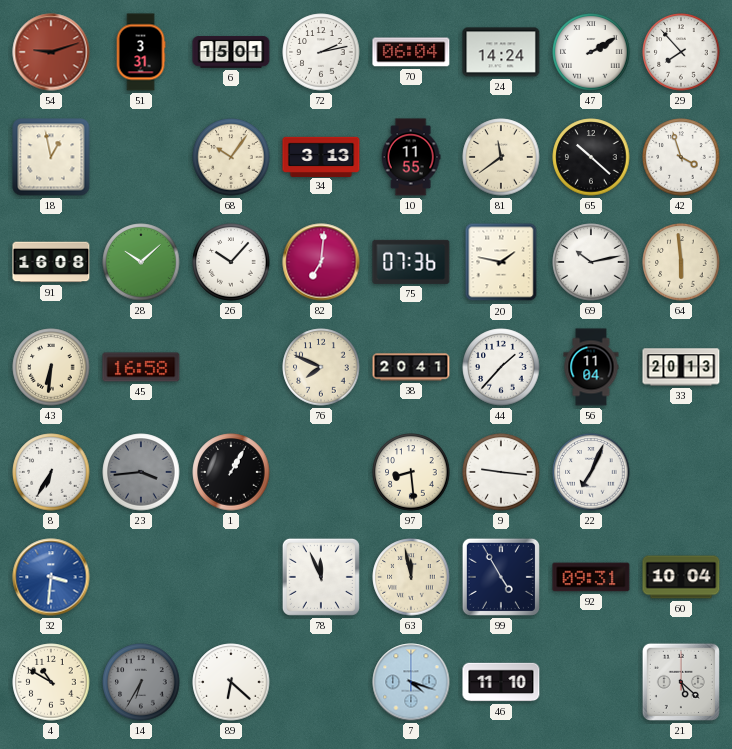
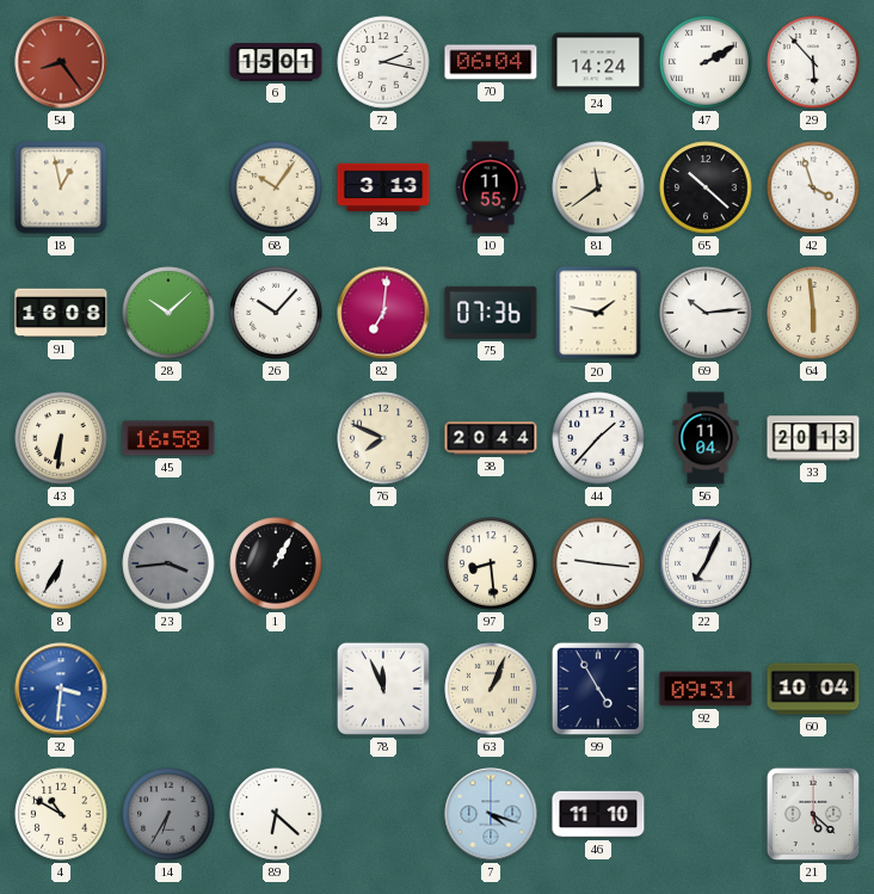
54: 9:12 -> 8:24 (61, 62)
51: 3:31 -> none (141, 52)
72: 2:13 -> 2:17 (383, 62)
29: 7:53 -> 5:53 (813, 62)
69: 10:13 -> 10:14 (706, 313)
38: 20:41 -> 20:44 (491, 438)
63: 11:58 -> 1:04 (491, 689)
